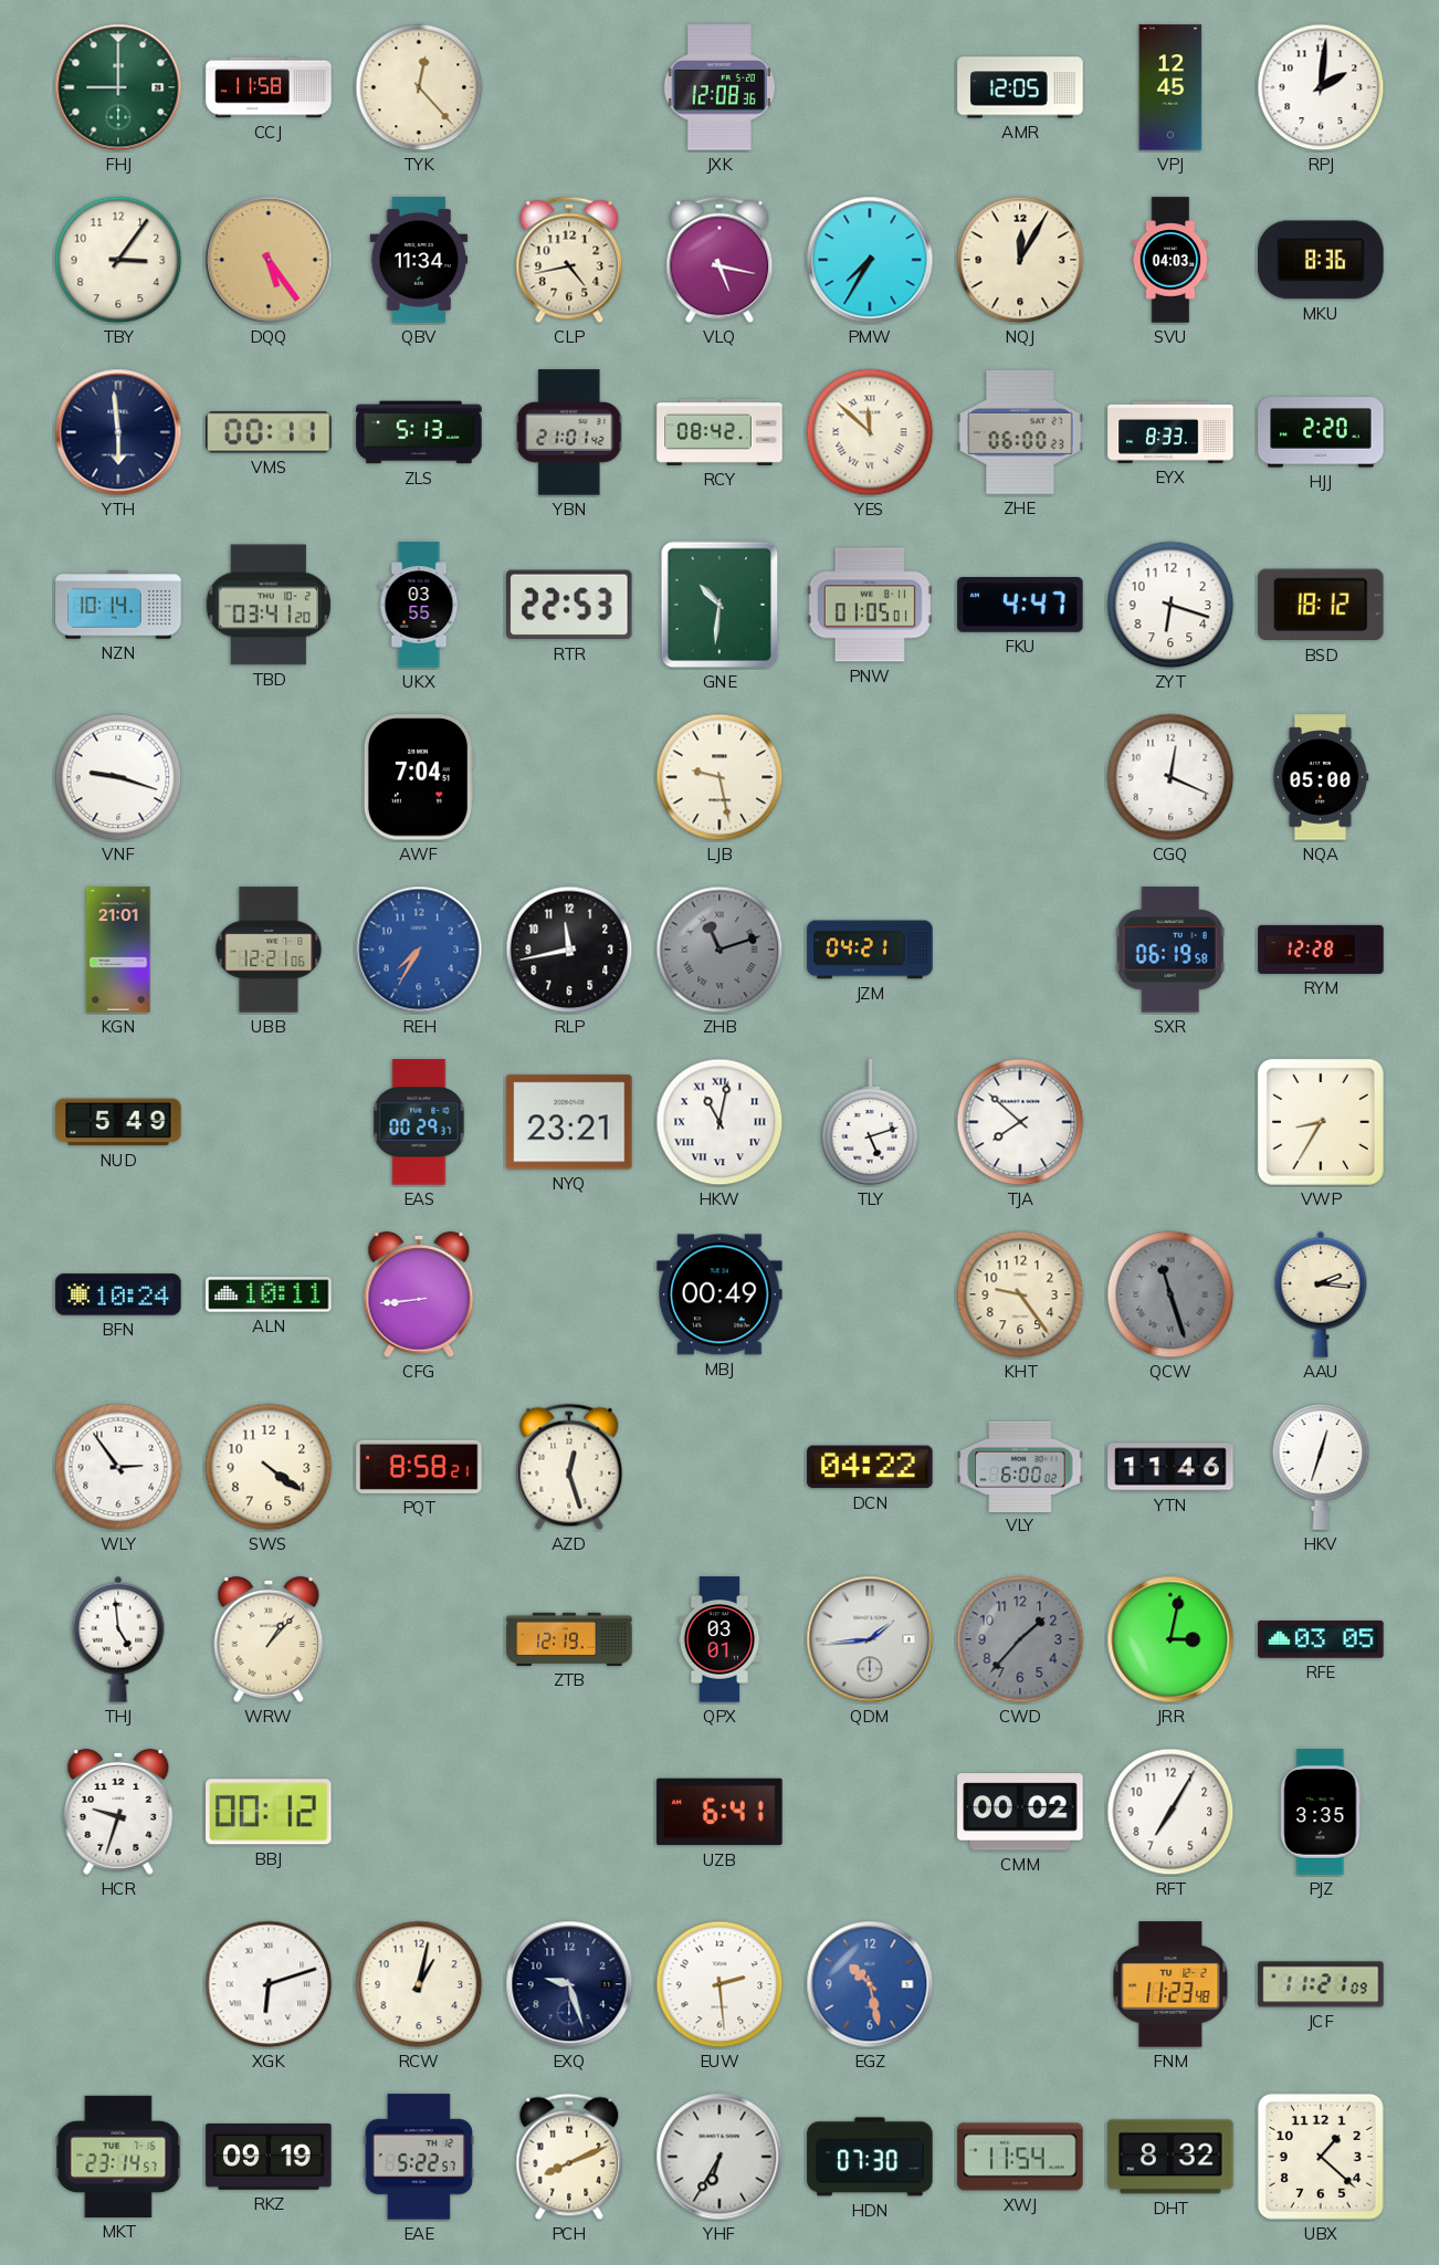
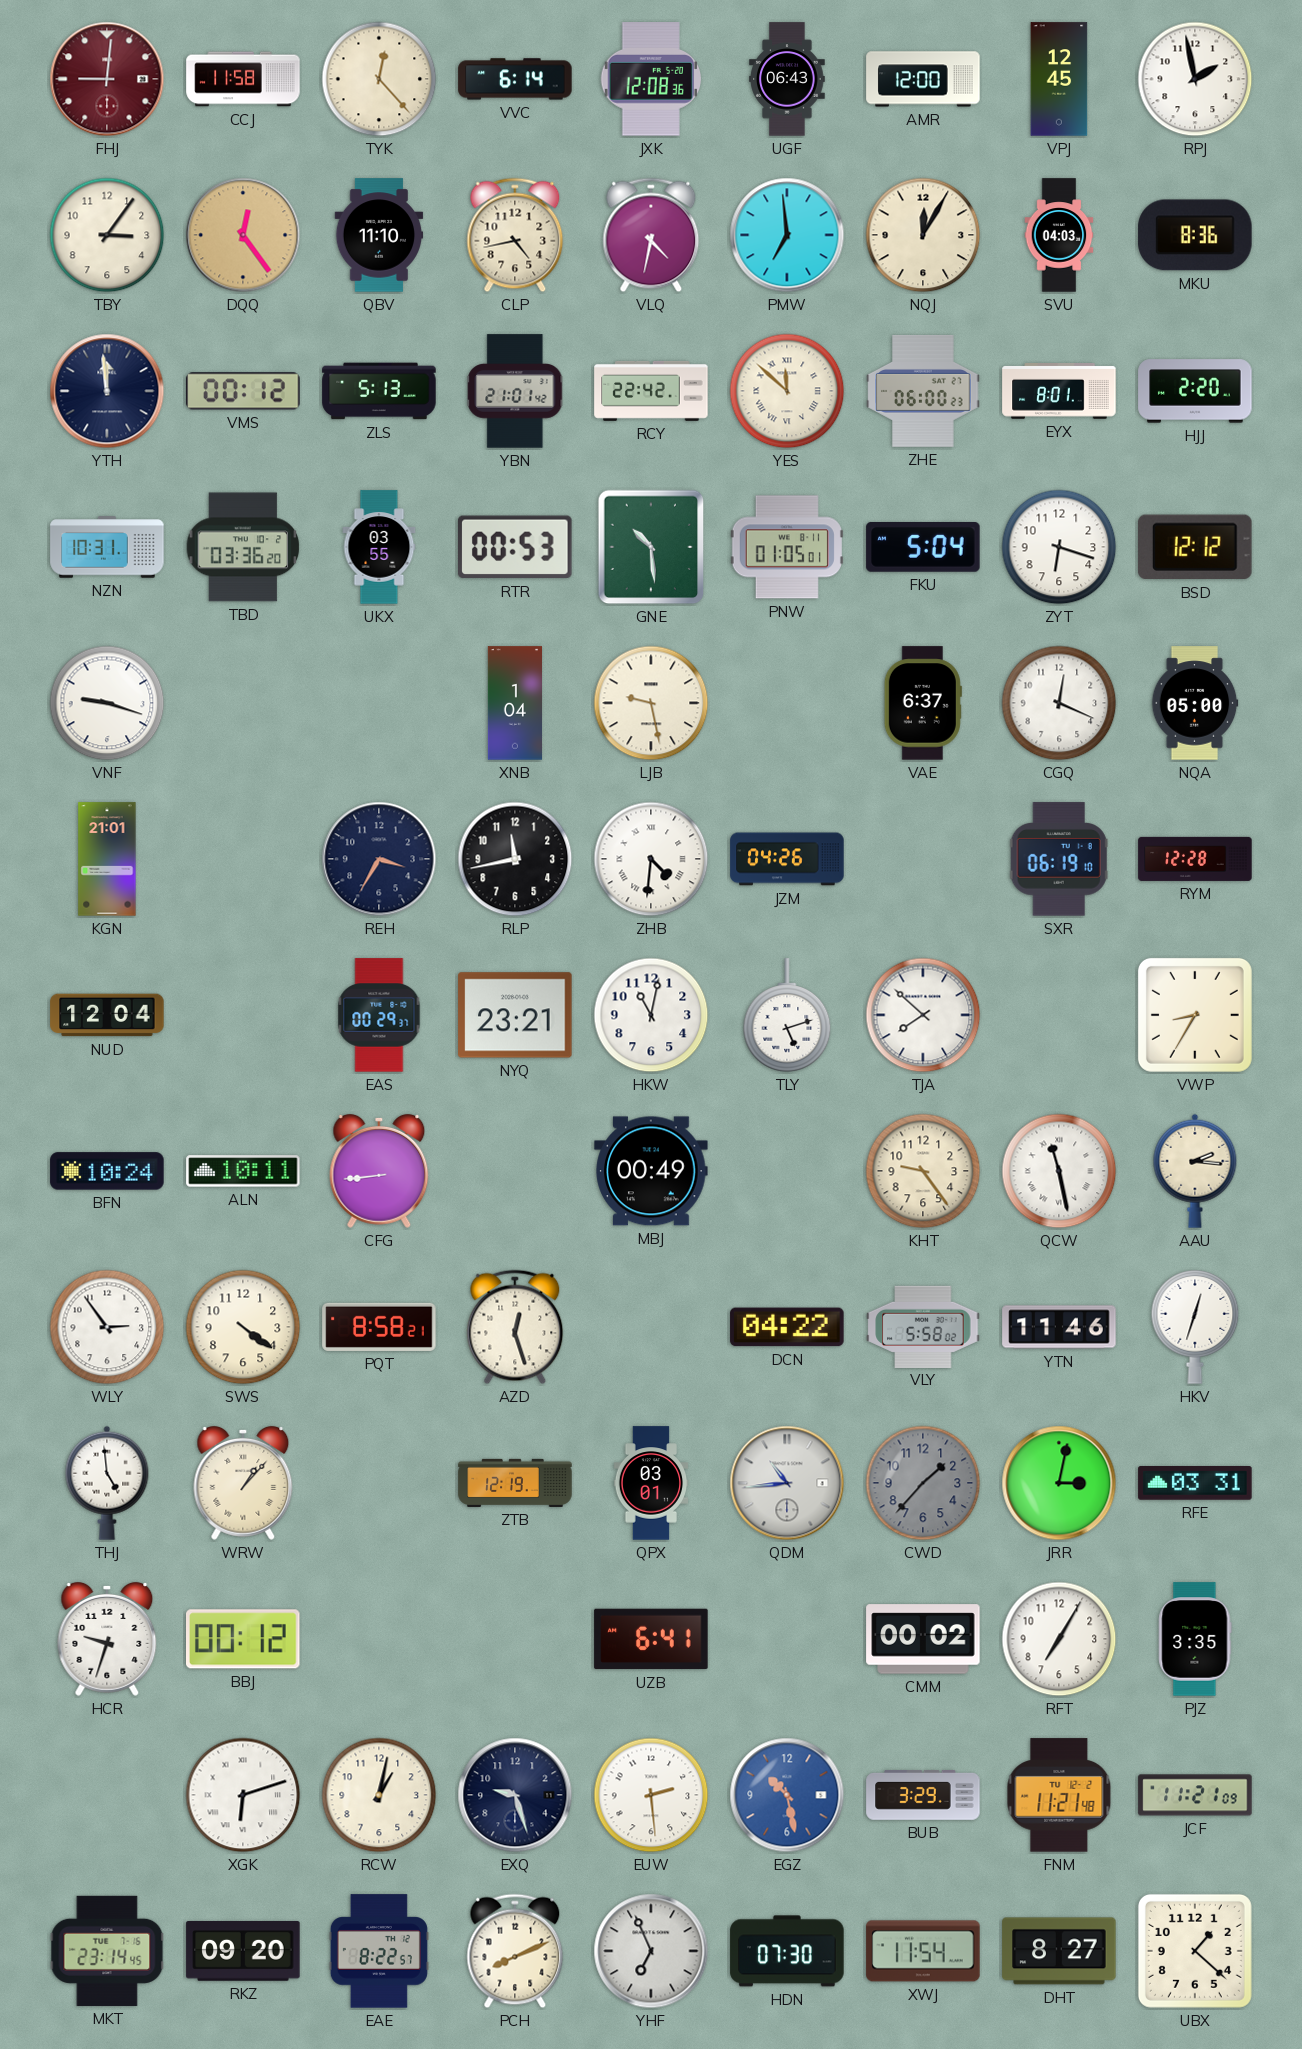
FHJ: 9:00 -> 9:01 (107, 79)
FHJ dial: green -> burgundy (107, 79)
VVC: none -> 6:14 (515, 79)
UGF: none -> 06:43 (787, 79)
AMR: 12:05 -> 12:00 (923, 79)
RPJ: 2:01 -> 1:58 (1195, 79)
DQQ: 5:24 -> 12:24 (243, 235)
QBV: 11:34 -> 11:10 (379, 235)
VLQ: 5:17 -> 4:32 (651, 235)
PMW: 7:35 -> 6:59 (787, 235)
YTH: 5:59 -> 11:59 (107, 391)
VMS: 00:11 -> 00:12 (243, 391)
RCY: 08:42 -> 22:42 (651, 391)
EYX: 8:33 -> 8:01 (1059, 392)
NZN: 10:14 -> 10:31 (107, 547)
TBD: 03:41 -> 03:36 (243, 547)
RTR: 22:53 -> 00:53 (516, 547)
GNE: 10:31 -> 10:29 (651, 547)
FKU: 4:47 -> 5:04 (923, 548)
BSD: 18:12 -> 12:12 (1195, 547)
AWF: 7:04 -> none (419, 777)
XNB: none -> 1:04 (514, 703)
VAE: none -> 6:37 (923, 703)
UBB: 12:21 -> none (269, 950)
REH: 7:35 -> 3:35 (379, 859)
REH dial: blue -> navy (379, 859)
ZHB: 11:12 -> 4:31 (651, 859)
ZHB dial: grey -> white (651, 859)
JZM: 04:21 -> 04:26 (787, 859)
SXR: 06:19:58 -> 06:19:10 (1059, 859)
NUD: 5:49 -> 12:04 (107, 1015)
HKW numerals: Roman -> Arabic (651, 1015)
QCW: 11:27 -> 11:28 (1059, 1171)
QCW dial: grey -> white (1059, 1171)
VLY: 6:00 -> 5:58 (923, 1326)
QDM: 1:44 -> 10:44 (787, 1483)
RFE: 03:05 -> 03:31 (1195, 1483)
BUB: none -> 3:29 (923, 1796)
FNM: 11:23 -> 11:21 (1059, 1795)
MKT: 23:14:57 -> 23:14:45 (107, 1951)
RKZ: 09:19 -> 09:20 (243, 1952)
EAE: 5:22 -> 8:22 (379, 1951)
YHF: 6:35 -> 6:56 (651, 1951)
DHT: 8:32 -> 8:27 (1059, 1951)
